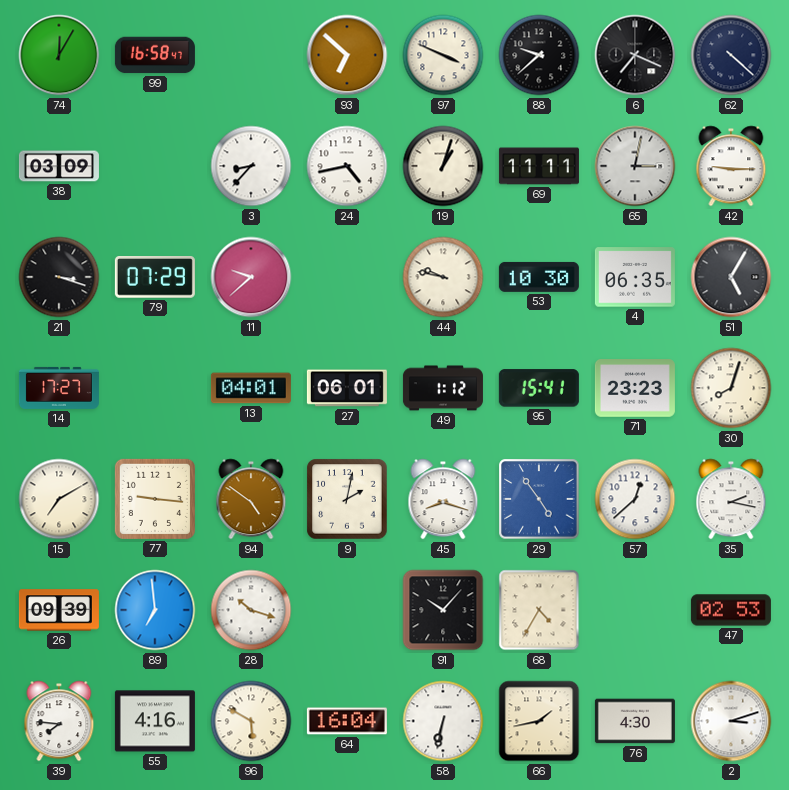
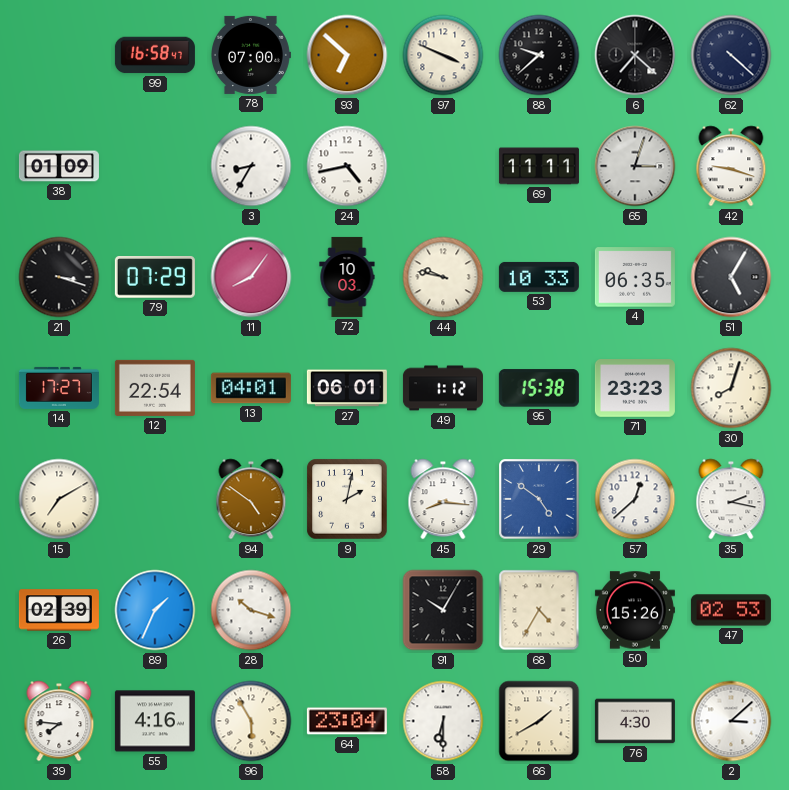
74: 12:05 -> none (59, 55)
78: none -> 07:00 (251, 55)
6: 7:19 -> 7:22 (635, 55)
38: 03:09 -> 01:09 (59, 166)
3: 8:37 -> 8:35 (251, 166)
19: 1:03 -> none (443, 166)
65: 3:02 -> 3:03 (635, 166)
42: 9:15 -> 9:18 (731, 166)
11: 9:38 -> 8:06 (251, 277)
72: none -> 10:03 (347, 277)
53: 10:30 -> 10:33 (539, 277)
12: none -> 22:54 (155, 388)
95: 15:41 -> 15:38 (539, 388)
77: 9:16 -> none (155, 499)
45: 8:18 -> 8:16 (443, 499)
29: 4:54 -> 4:51 (539, 499)
26: 09:39 -> 02:39 (59, 610)
89: 6:59 -> 1:34 (155, 610)
91: 10:07 -> 10:05 (443, 610)
50: none -> 15:26 (635, 610)
96: 5:50 -> 5:55 (251, 721)
64: 16:04 -> 23:04 (347, 721)
58: 6:32 -> 6:30 (443, 721)
66: 1:43 -> 1:40 (539, 721)
2: 3:12 -> 3:08 (731, 721)
